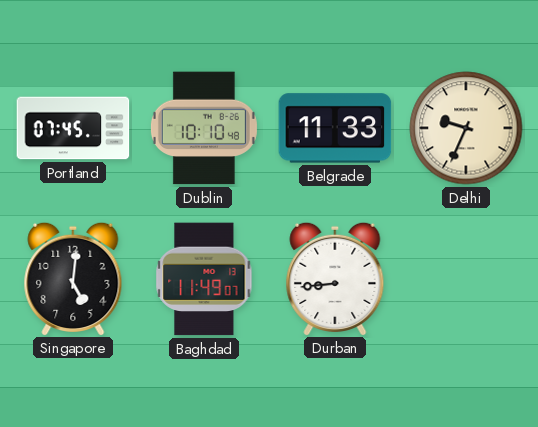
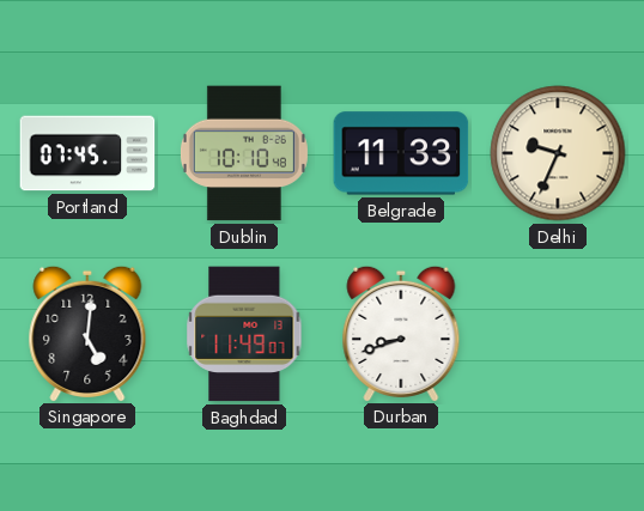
Durban: 8:44 -> 8:42 (401, 333)
